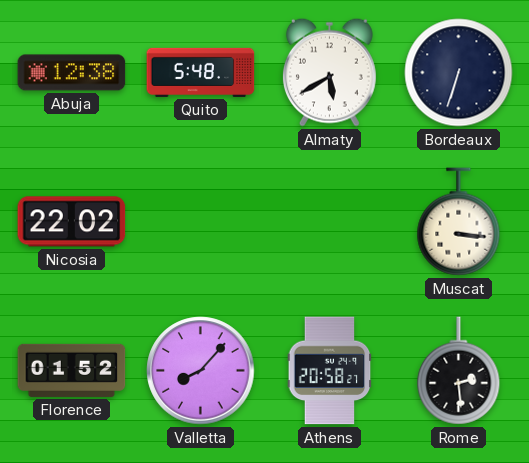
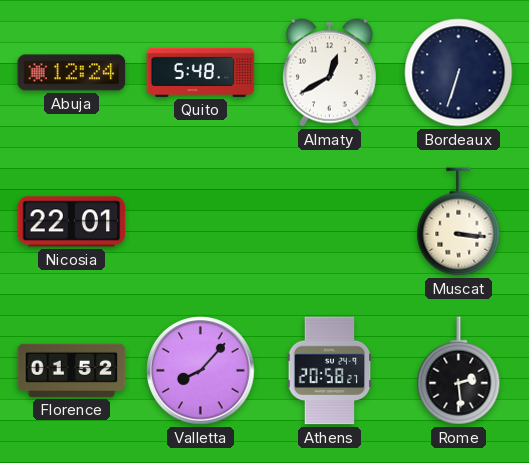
Abuja: 12:38 -> 12:24 (72, 73)
Almaty: 5:40 -> 12:40 (329, 72)
Nicosia: 22:02 -> 22:01 (72, 222)
